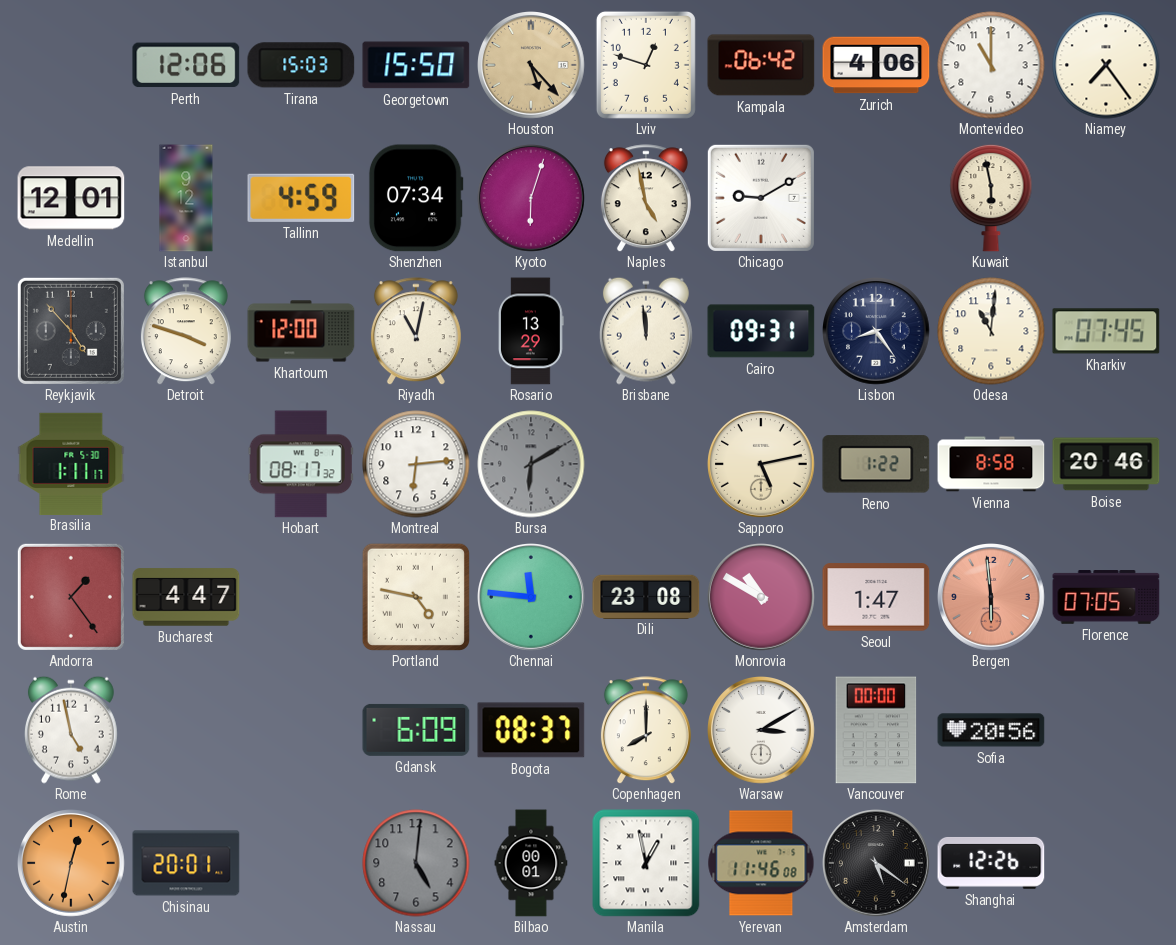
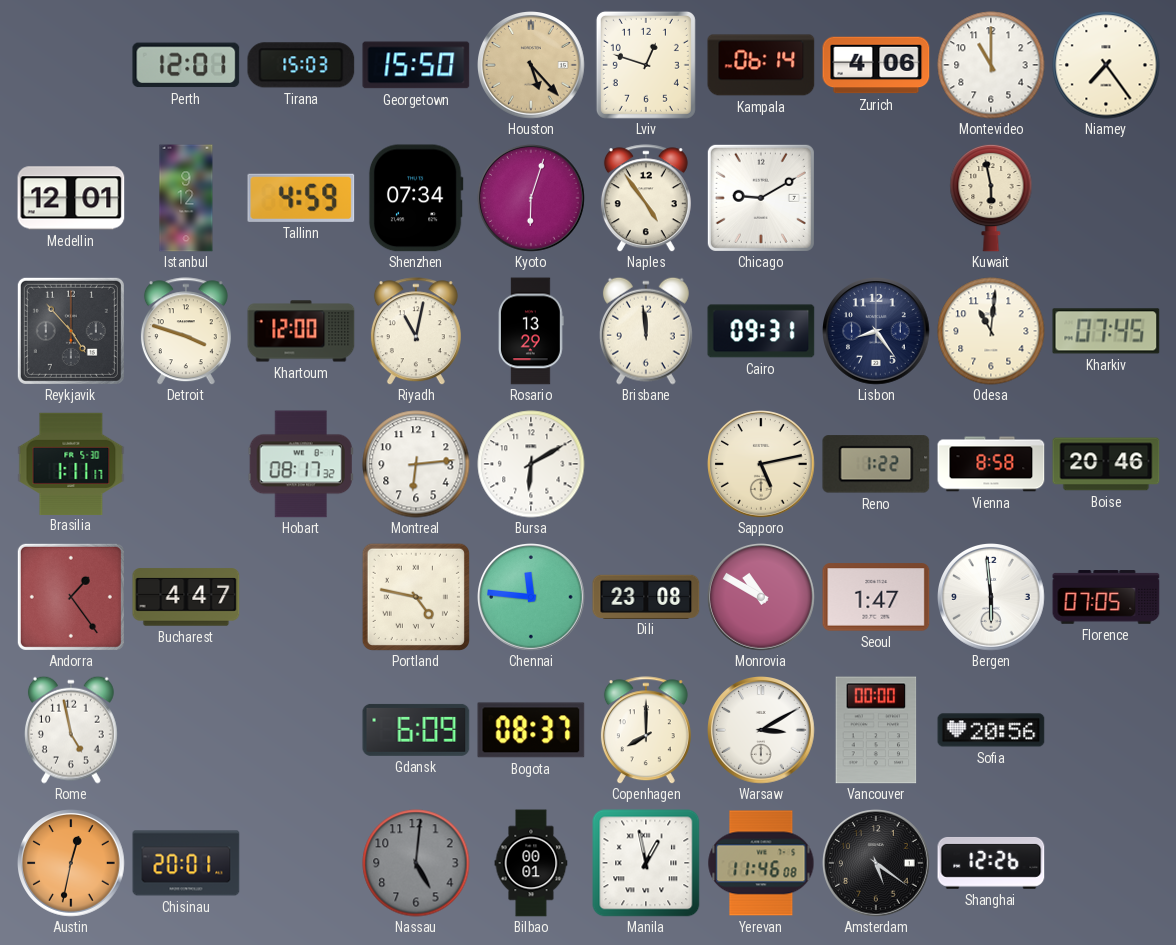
Perth: 12:06 -> 12:01 (186, 65)
Kampala: 06:42 -> 06:14 (761, 65)
Naples: 4:58 -> 4:54 (646, 198)
Bursa dial: grey -> white (531, 464)
Bergen dial: salmon -> white (992, 598)
